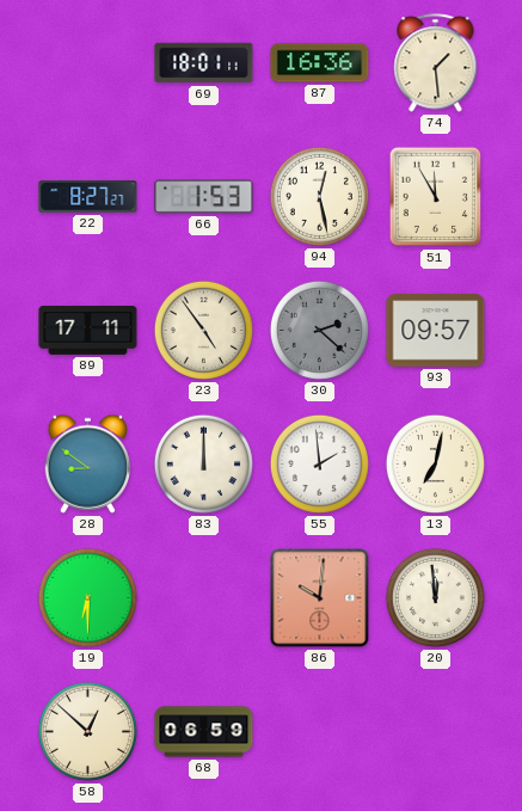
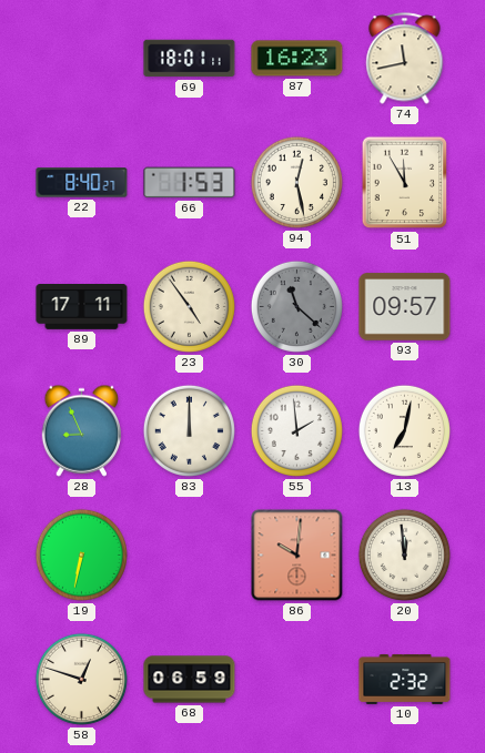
87: 16:36 -> 16:23 (297, 59)
74: 1:29 -> 11:43 (405, 59)
22: 8:27 -> 8:40 (82, 183)
30: 2:22 -> 11:22 (296, 306)
28: 8:51 -> 8:56 (81, 430)
19: 6:30 -> 6:32 (81, 554)
58: 12:52 -> 12:48 (81, 679)
10: none -> 2:32 (405, 679)
